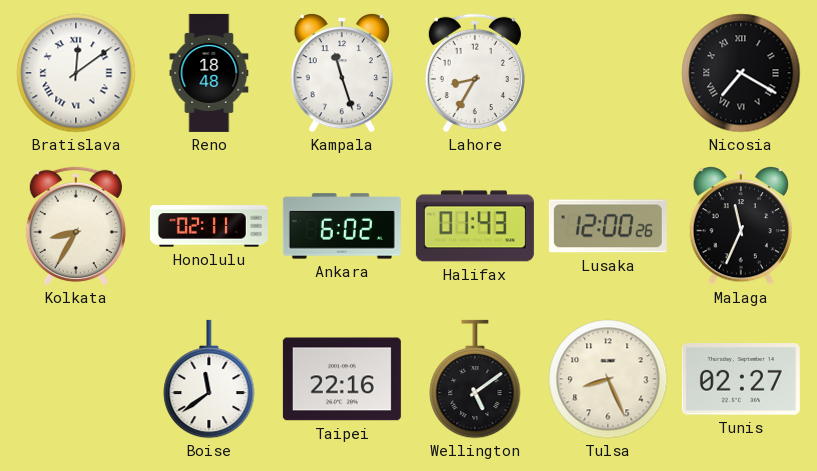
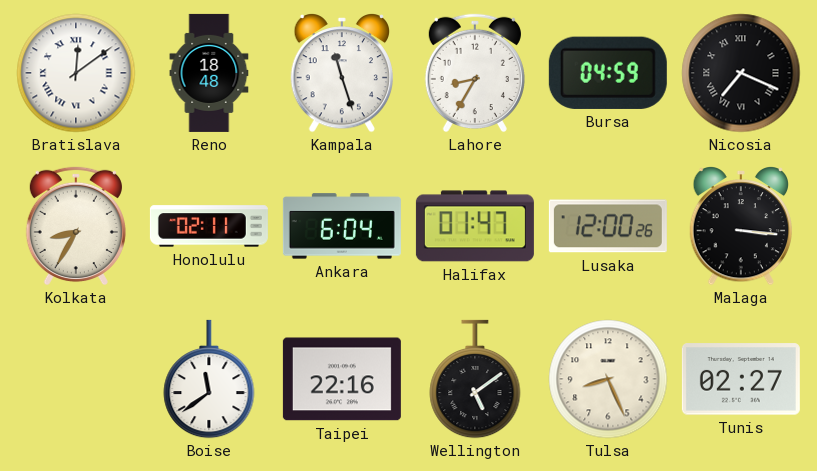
Bursa: none -> 04:59 (608, 73)
Nicosia: 7:20 -> 7:19 (741, 73)
Ankara: 6:02 -> 6:04 (342, 226)
Halifax: 01:43 -> 01:47 (475, 226)
Malaga: 11:34 -> 3:16 (740, 227)
